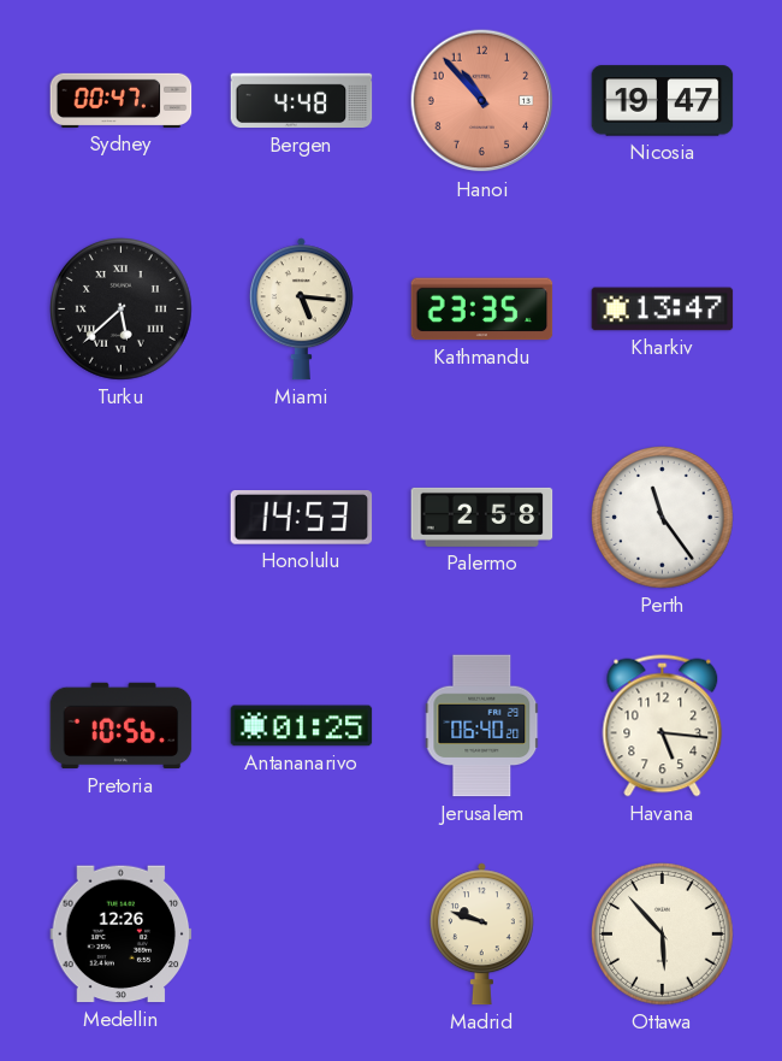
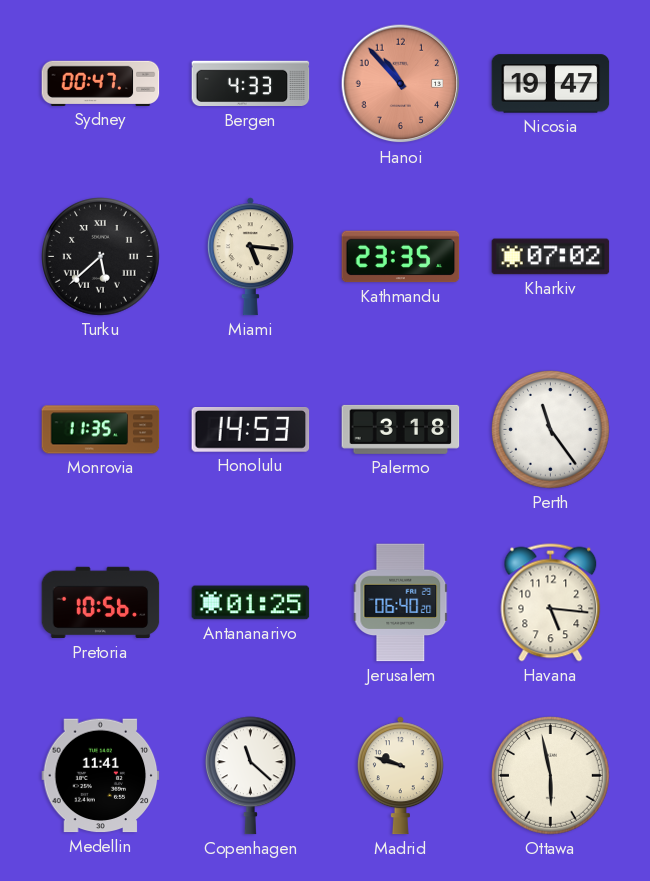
Bergen: 4:48 -> 4:33 (251, 84)
Kharkiv: 13:47 -> 07:02 (551, 257)
Monrovia: none -> 11:35 (101, 430)
Palermo: 2:58 -> 3:18 (401, 429)
Medellin: 12:26 -> 11:41 (101, 776)
Copenhagen: none -> 11:22 (250, 776)
Ottawa: 5:53 -> 5:58 (551, 776)
